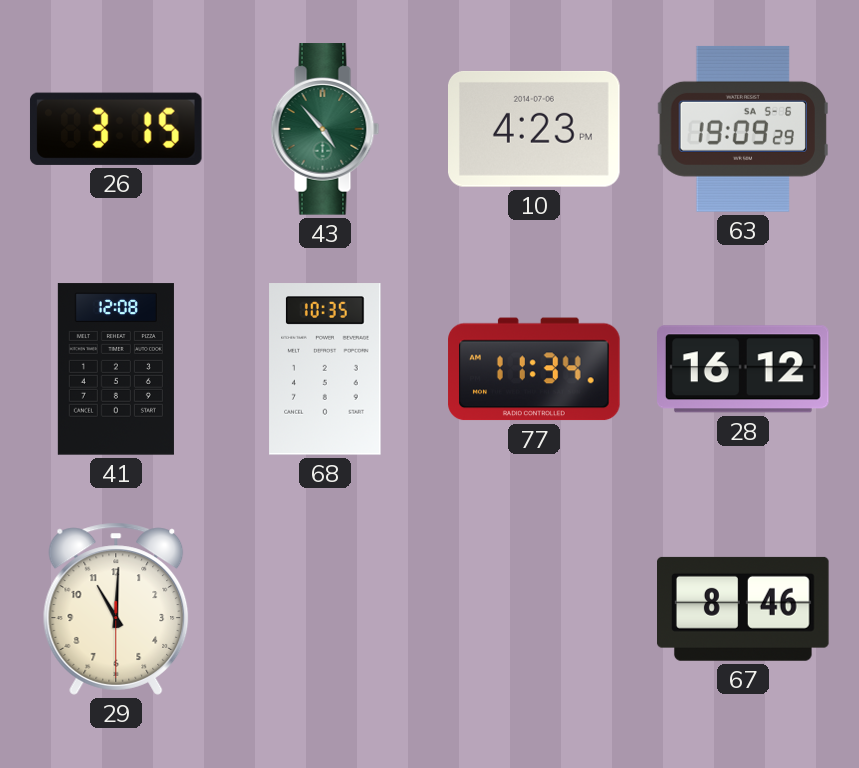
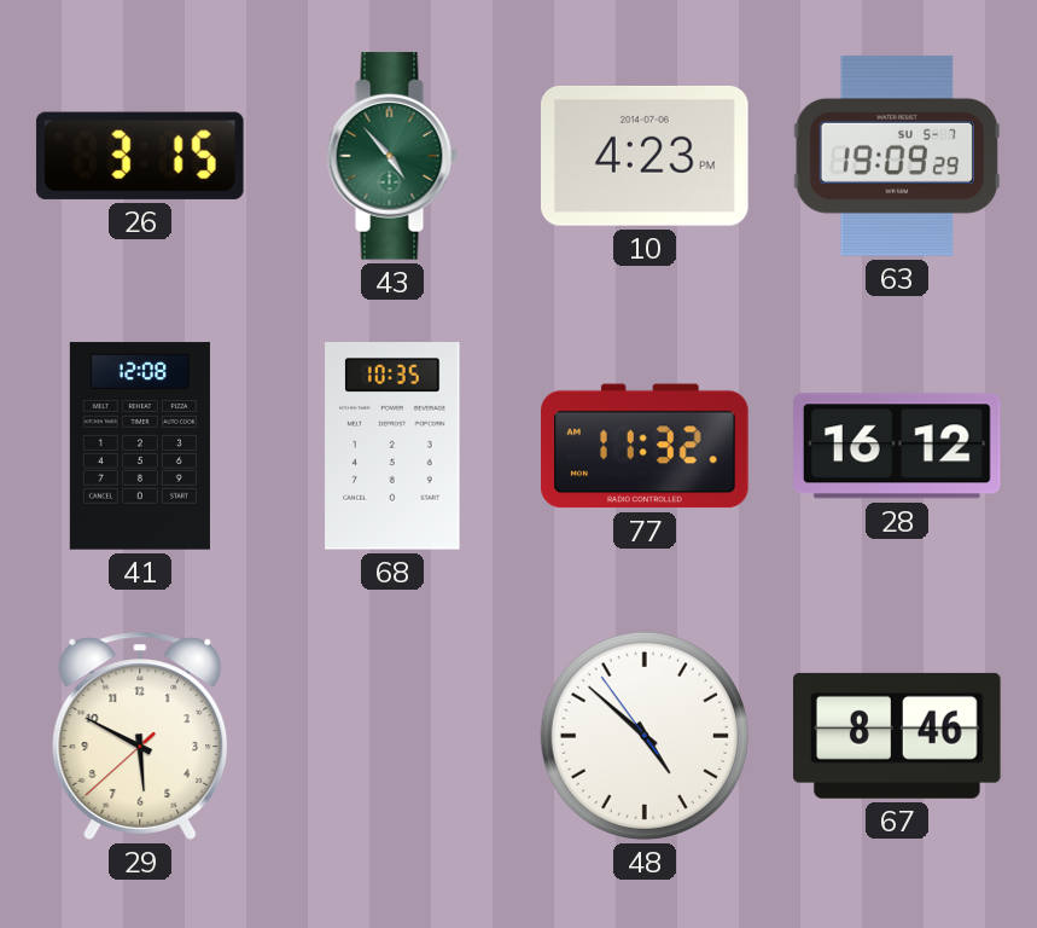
63 date: SA 5-6 -> SU 5-7 (897, 156)
77: 11:34 -> 11:32 (645, 446)
29: 11:00 -> 5:49 (140, 736)
48: none -> 4:51 (645, 736)
